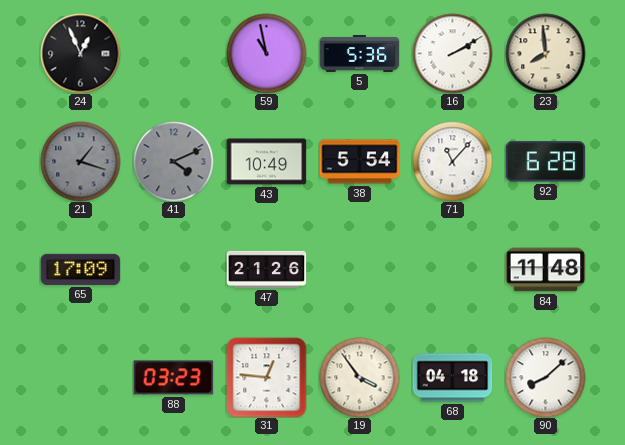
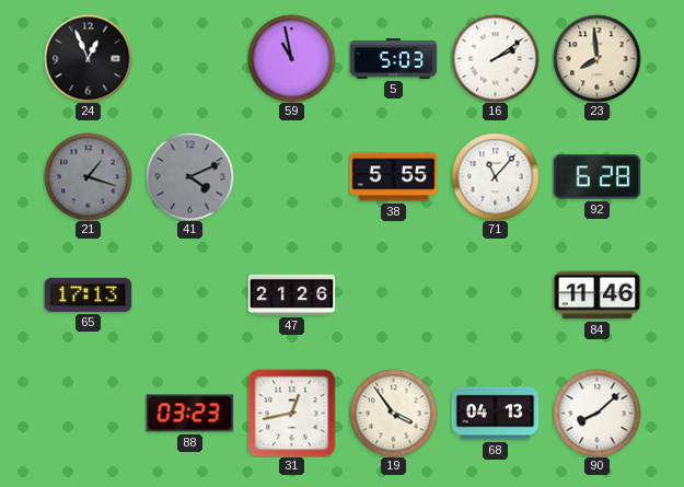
5: 5:36 -> 5:03 (393, 59)
16: 2:10 -> 2:09 (495, 58)
43: 10:49 -> none (266, 162)
38: 5:54 -> 5:55 (393, 177)
65: 17:09 -> 17:13 (88, 294)
84: 11:48 -> 11:46 (596, 295)
31: 12:46 -> 12:43 (291, 413)
68: 04:18 -> 04:13 (495, 414)
